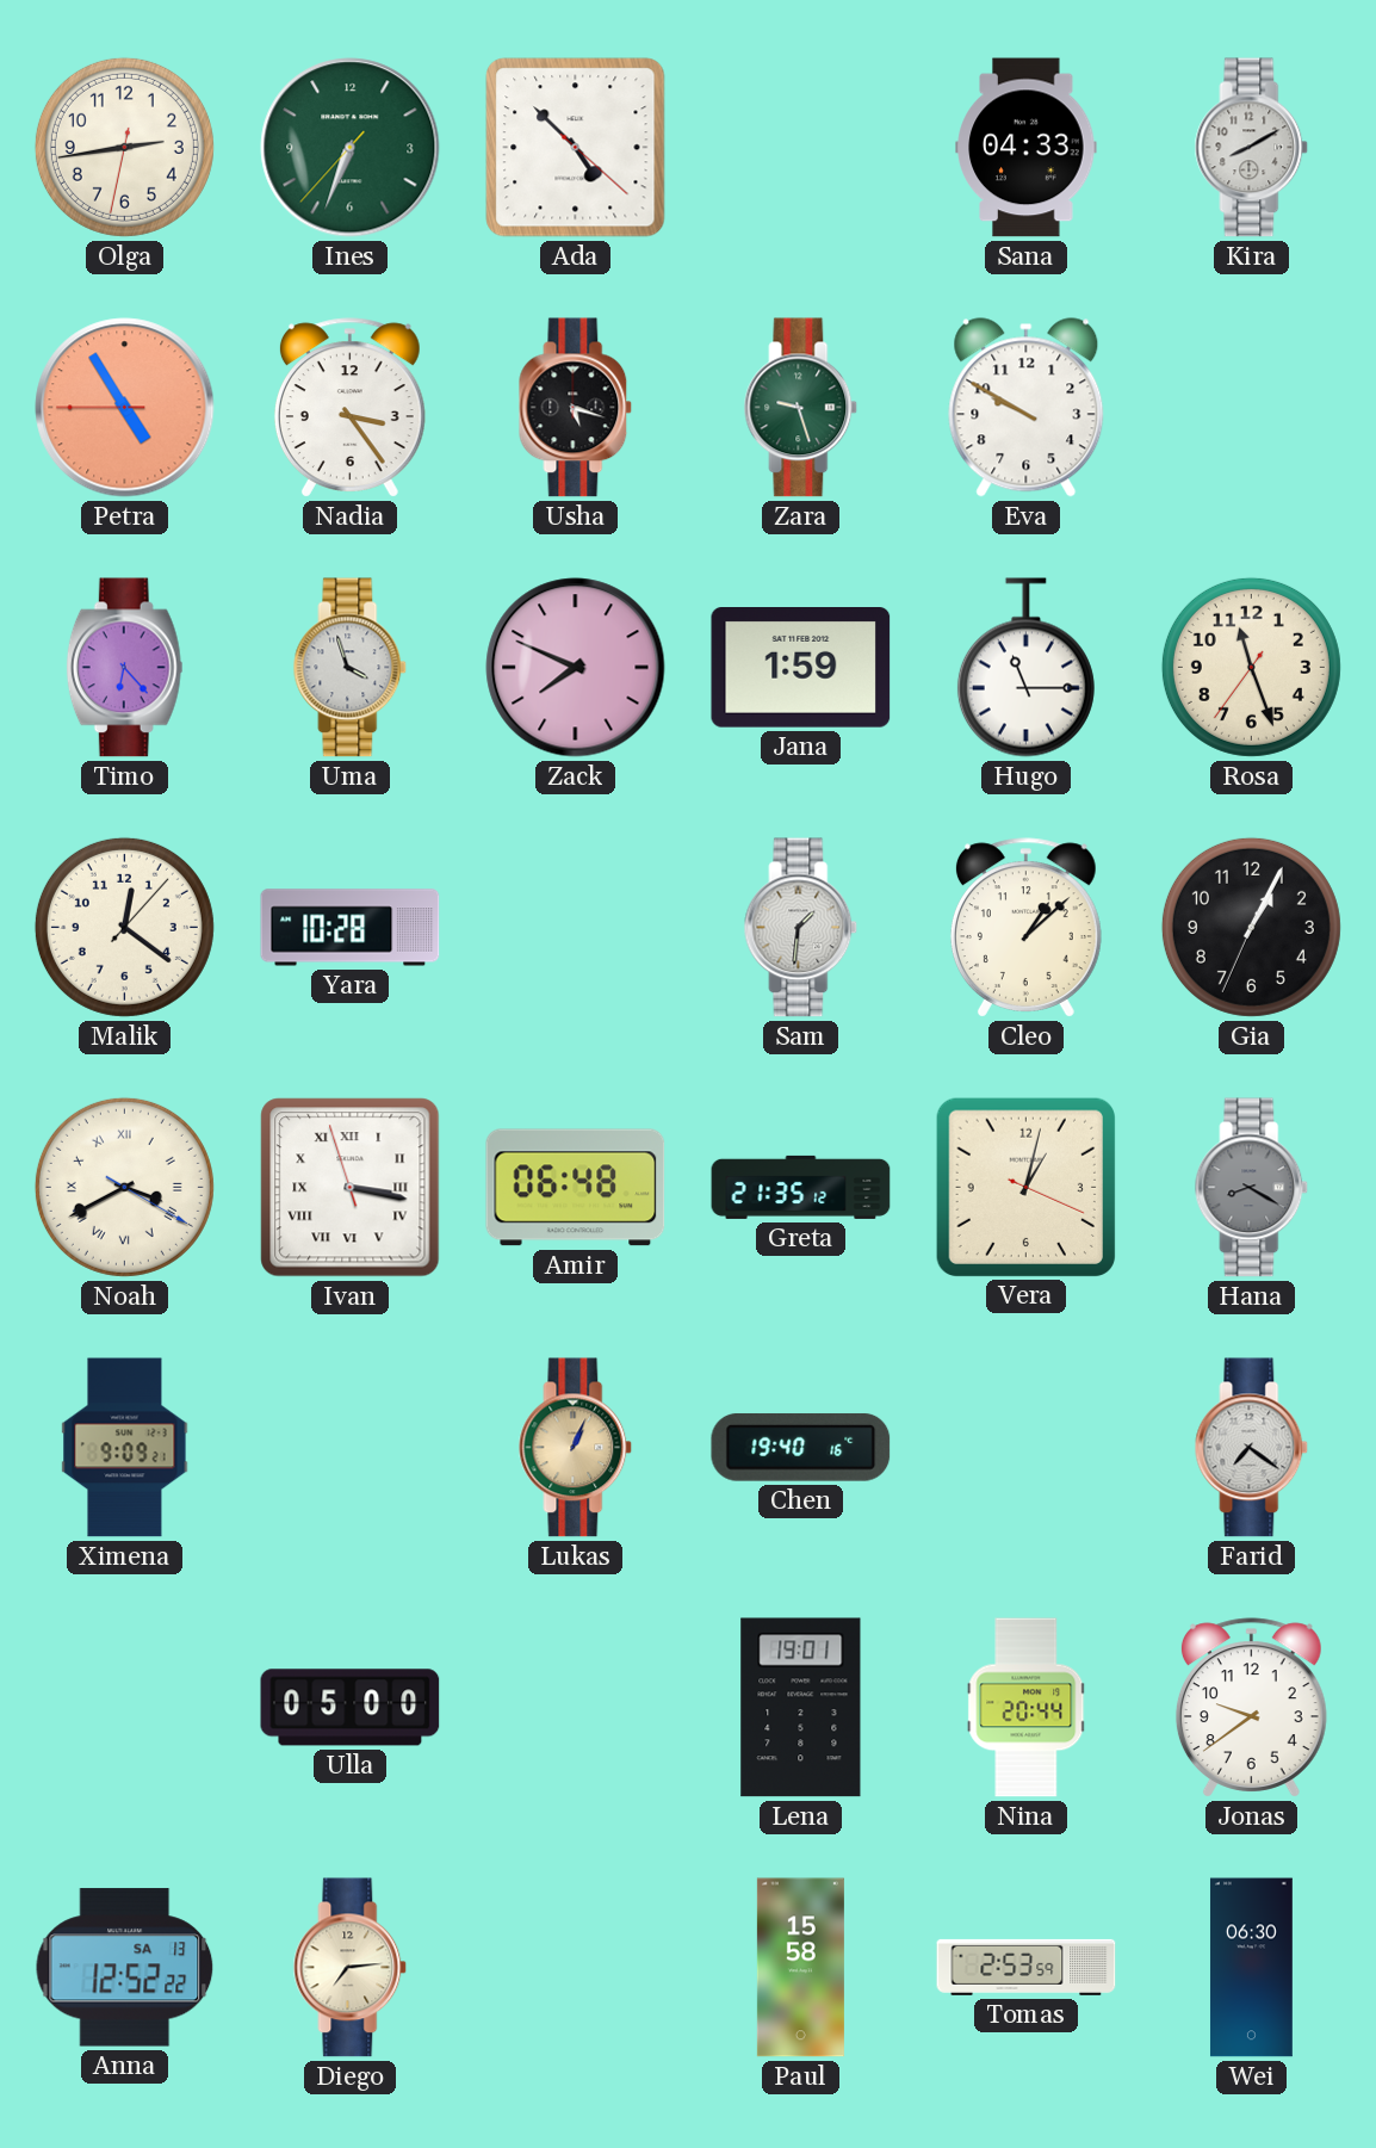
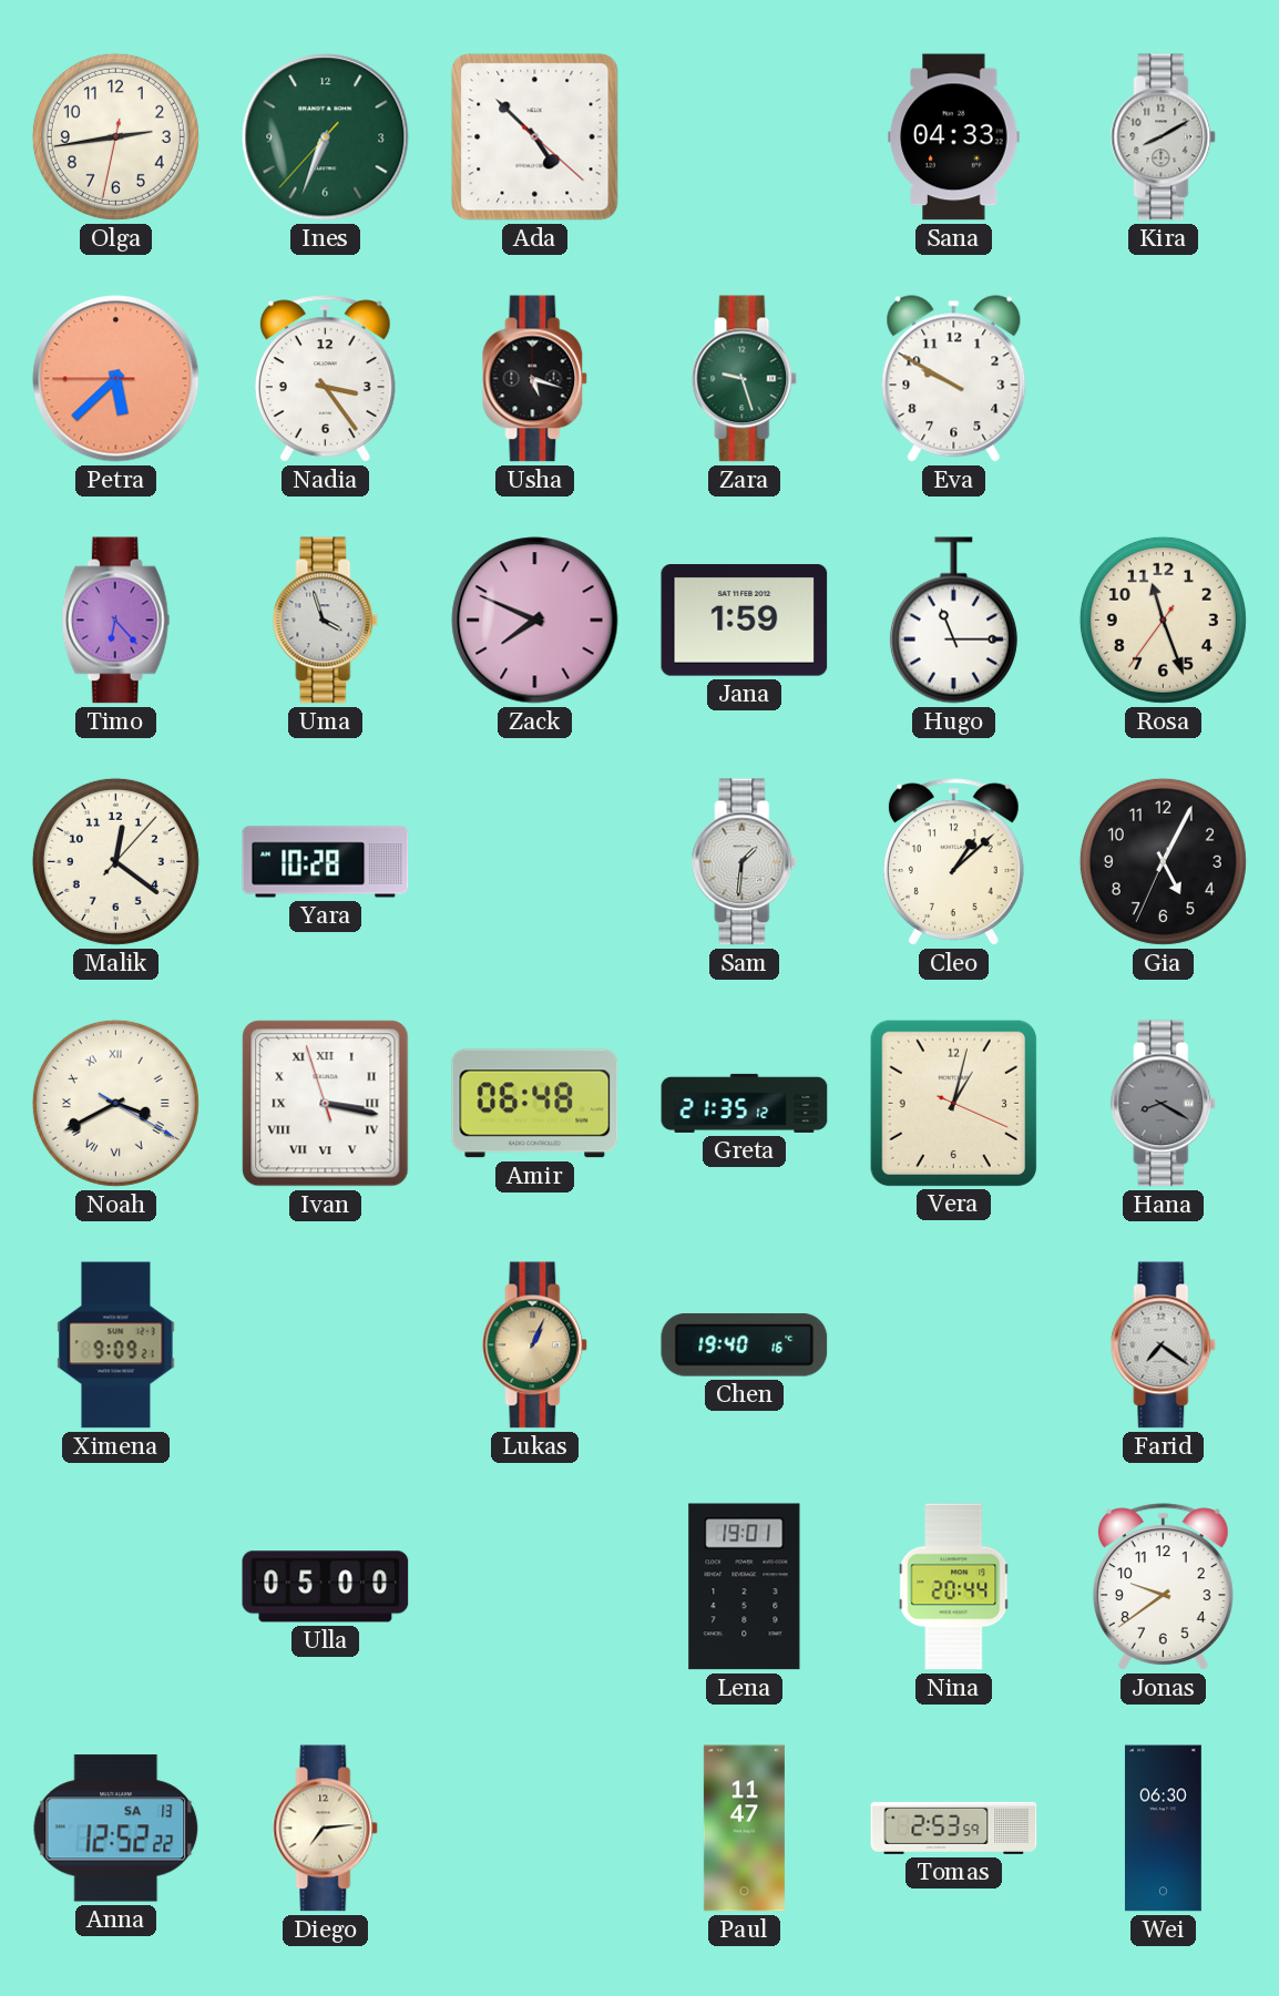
Petra: 4:54 -> 5:37 (116, 379)
Gia: 1:04 -> 5:04 (1163, 861)
Paul: 15:58 -> 11:47 (744, 1829)
